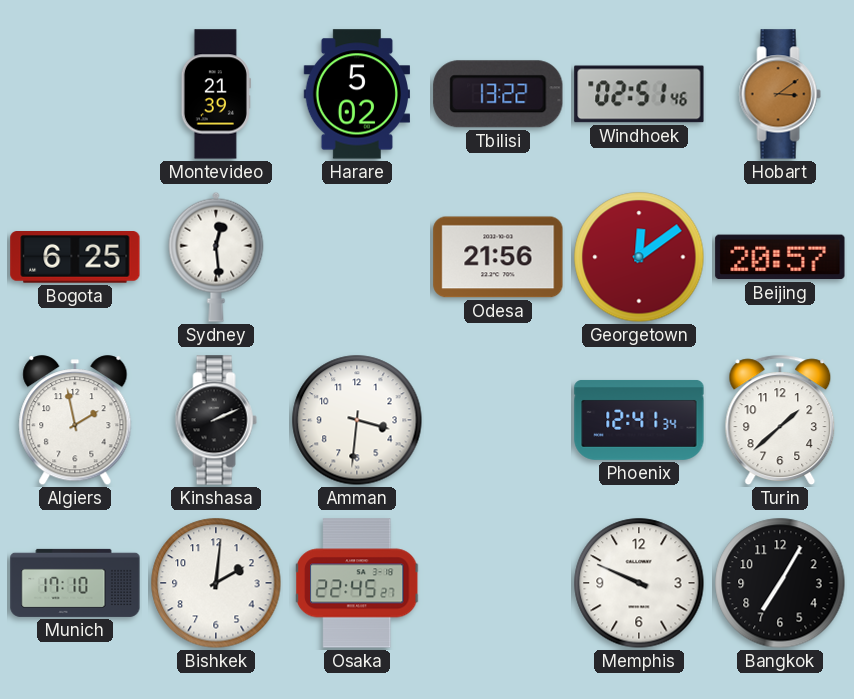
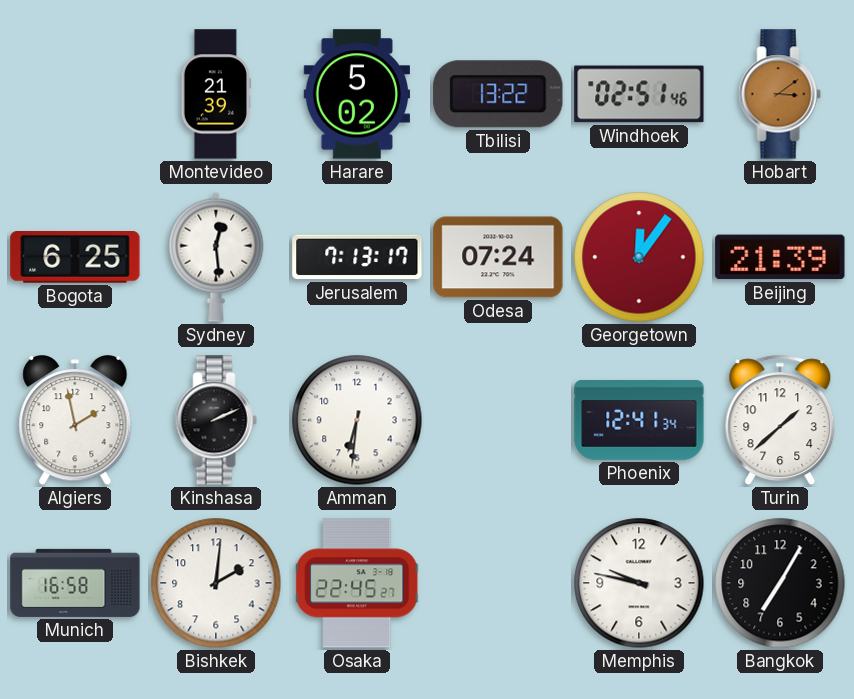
Jerusalem: none -> 7:13 (357, 257)
Odesa: 21:56 -> 07:24 (498, 257)
Georgetown: 12:09 -> 12:06 (639, 257)
Beijing: 20:57 -> 21:39 (780, 257)
Amman: 3:31 -> 6:31 (357, 420)
Munich: 17:10 -> 16:58 (75, 583)
Memphis: 9:49 -> 9:47 (639, 583)
